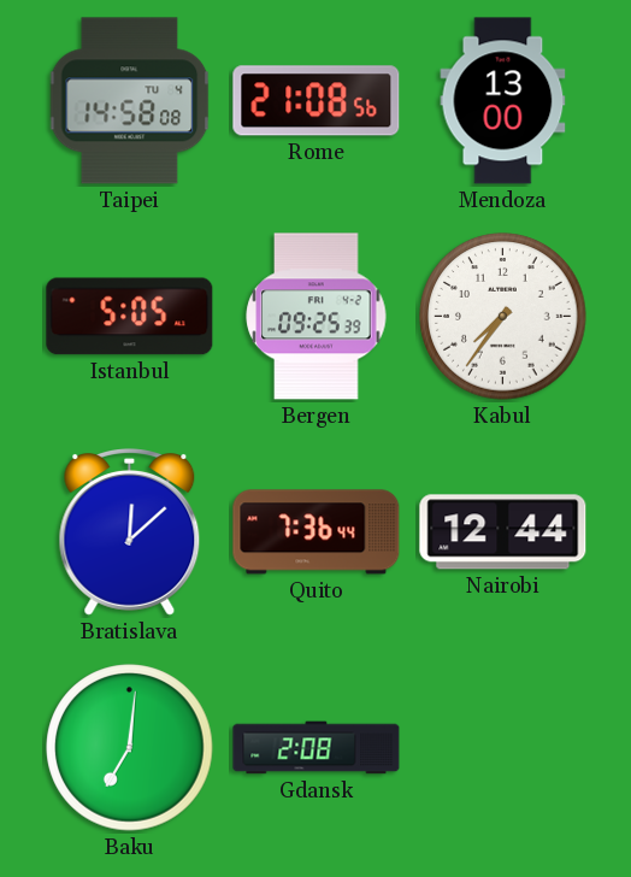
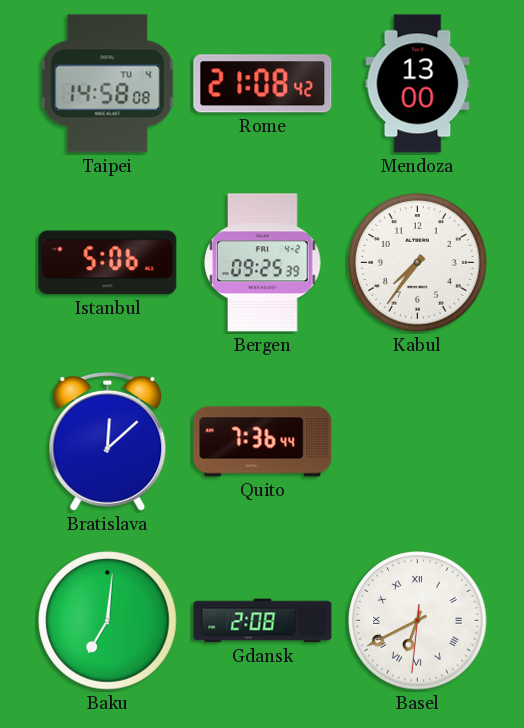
Rome: 21:08:56 -> 21:08:42 (263, 84)
Istanbul: 5:05 -> 5:06 (108, 263)
Nairobi: 12:44 -> none (503, 532)
Basel: none -> 6:40 (418, 621)
